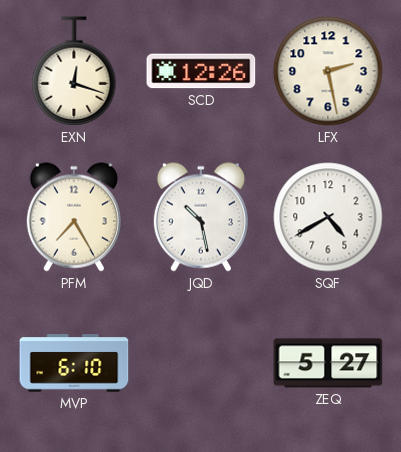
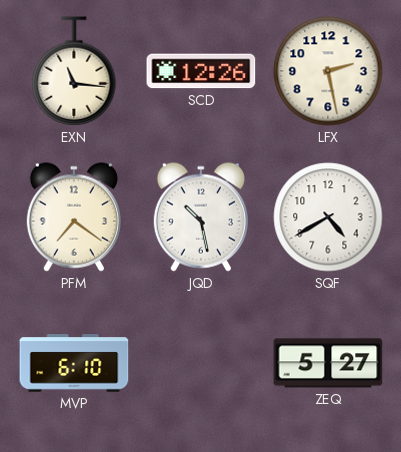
EXN: 12:18 -> 11:16 (74, 71)
PFM: 7:25 -> 7:21 (74, 217)
